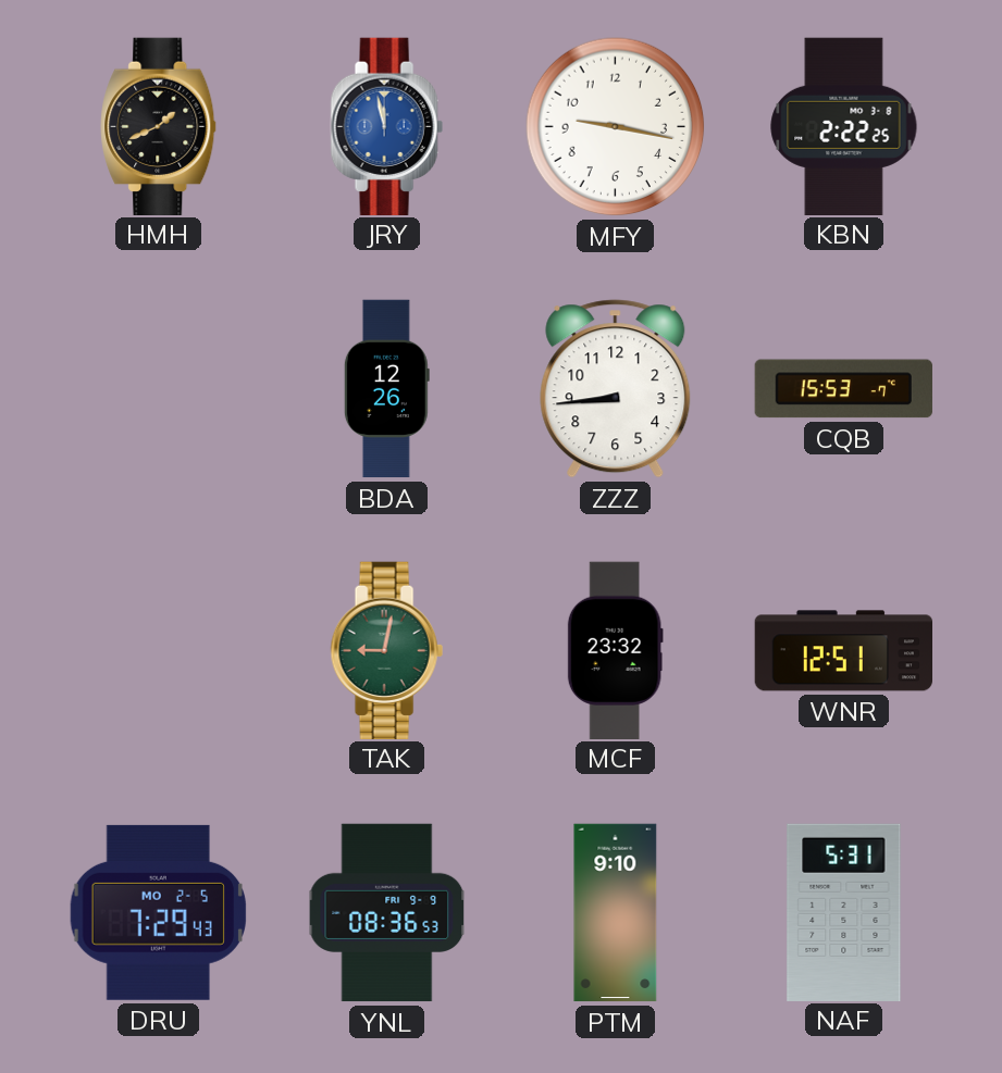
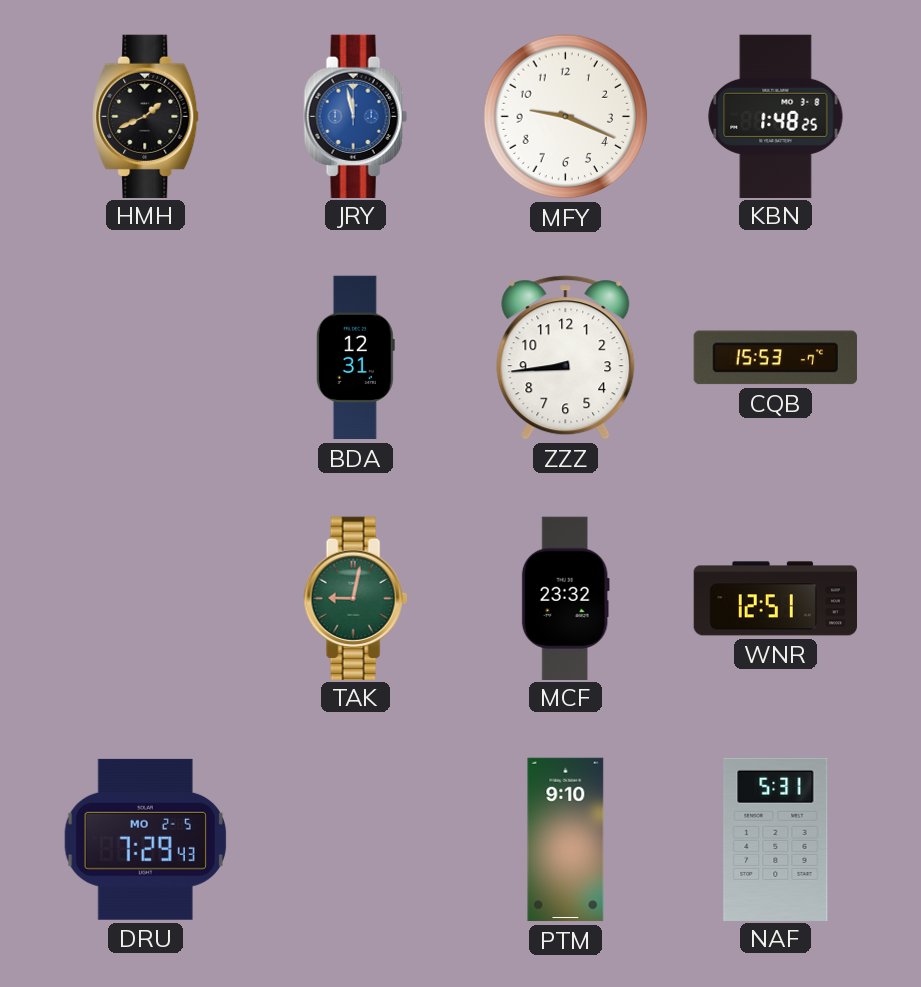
MFY: 9:17 -> 9:19 (566, 117)
KBN: 2:22 -> 1:48 (776, 116)
BDA: 12:26 -> 12:31 (355, 358)
YNL: 08:36 -> none (387, 913)
